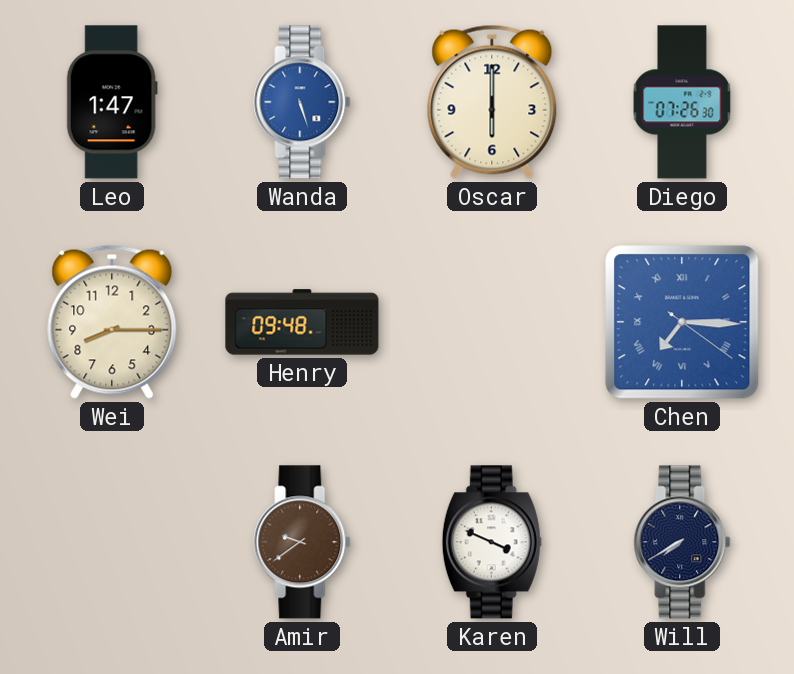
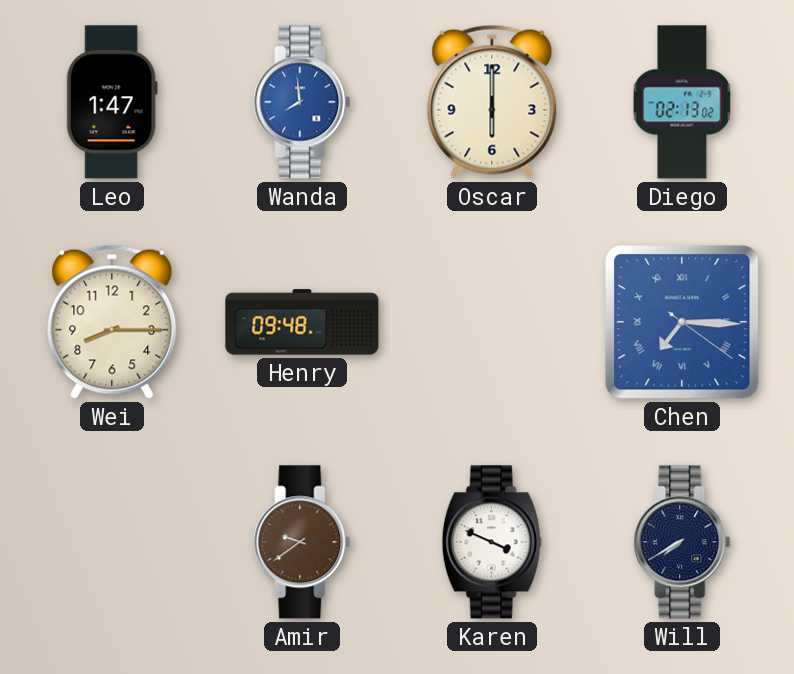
Wanda: 5:27 -> 7:59 (302, 102)
Diego: 07:26 -> 02:13 (682, 102)
